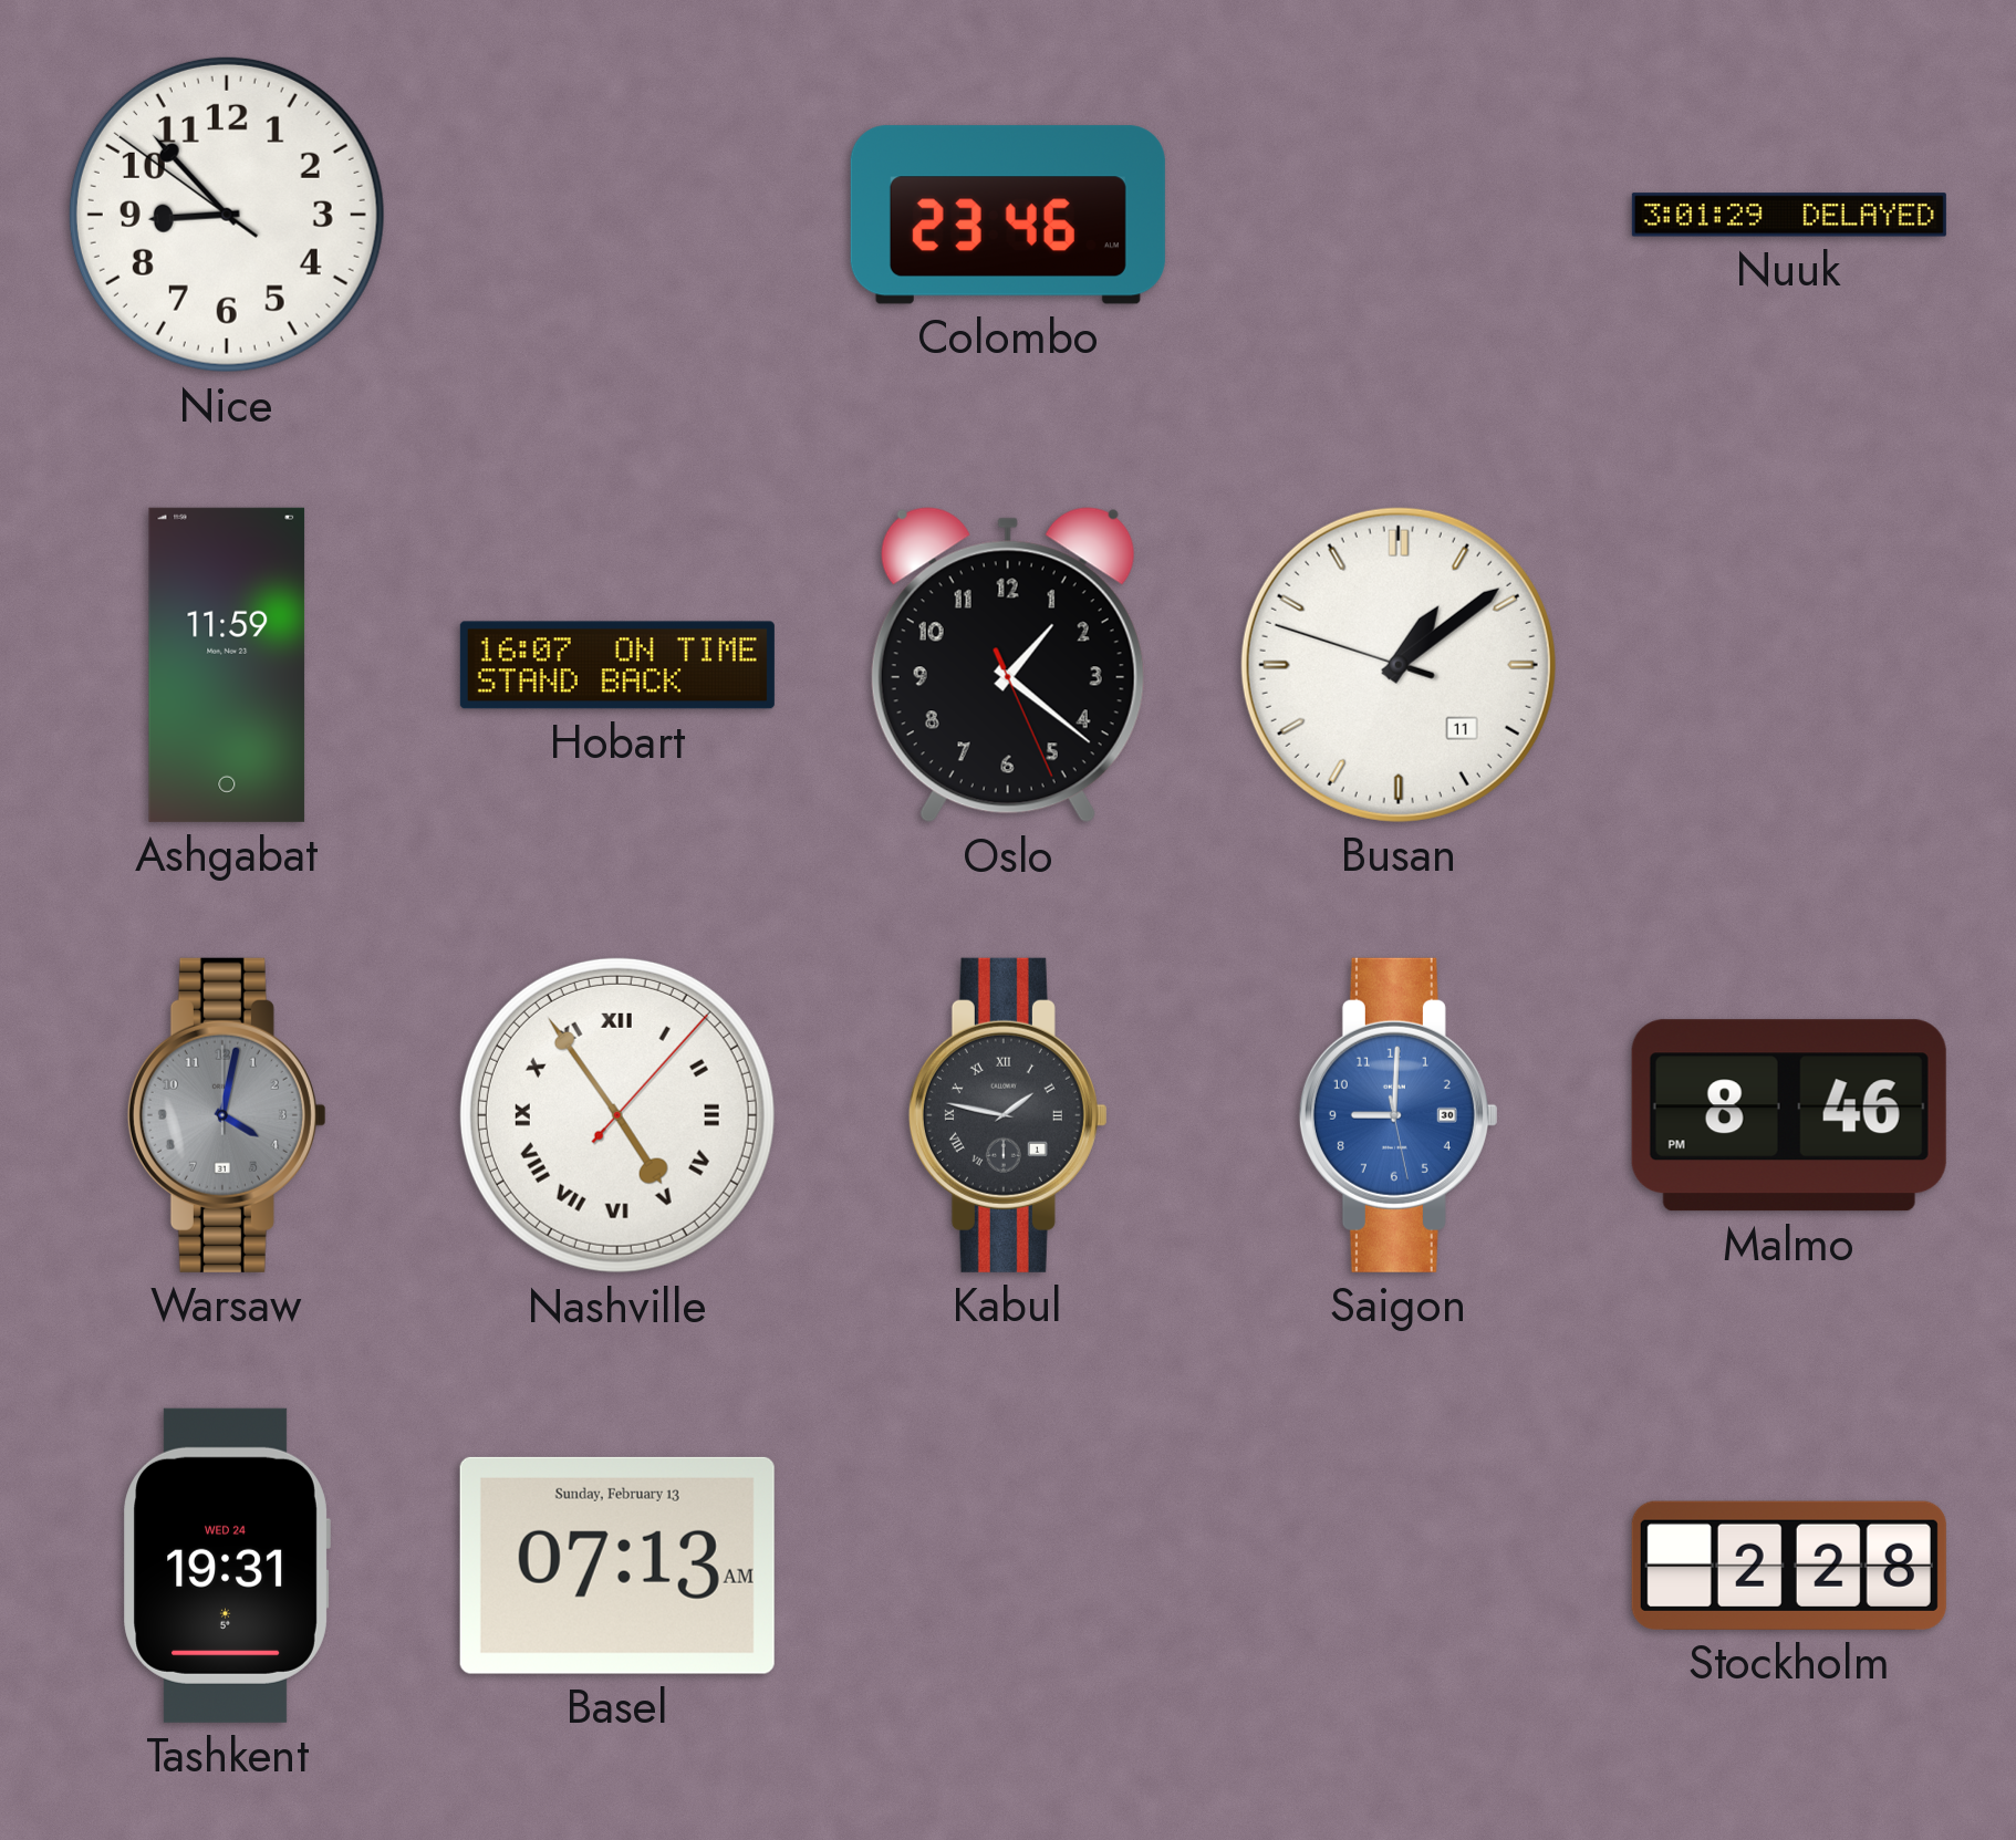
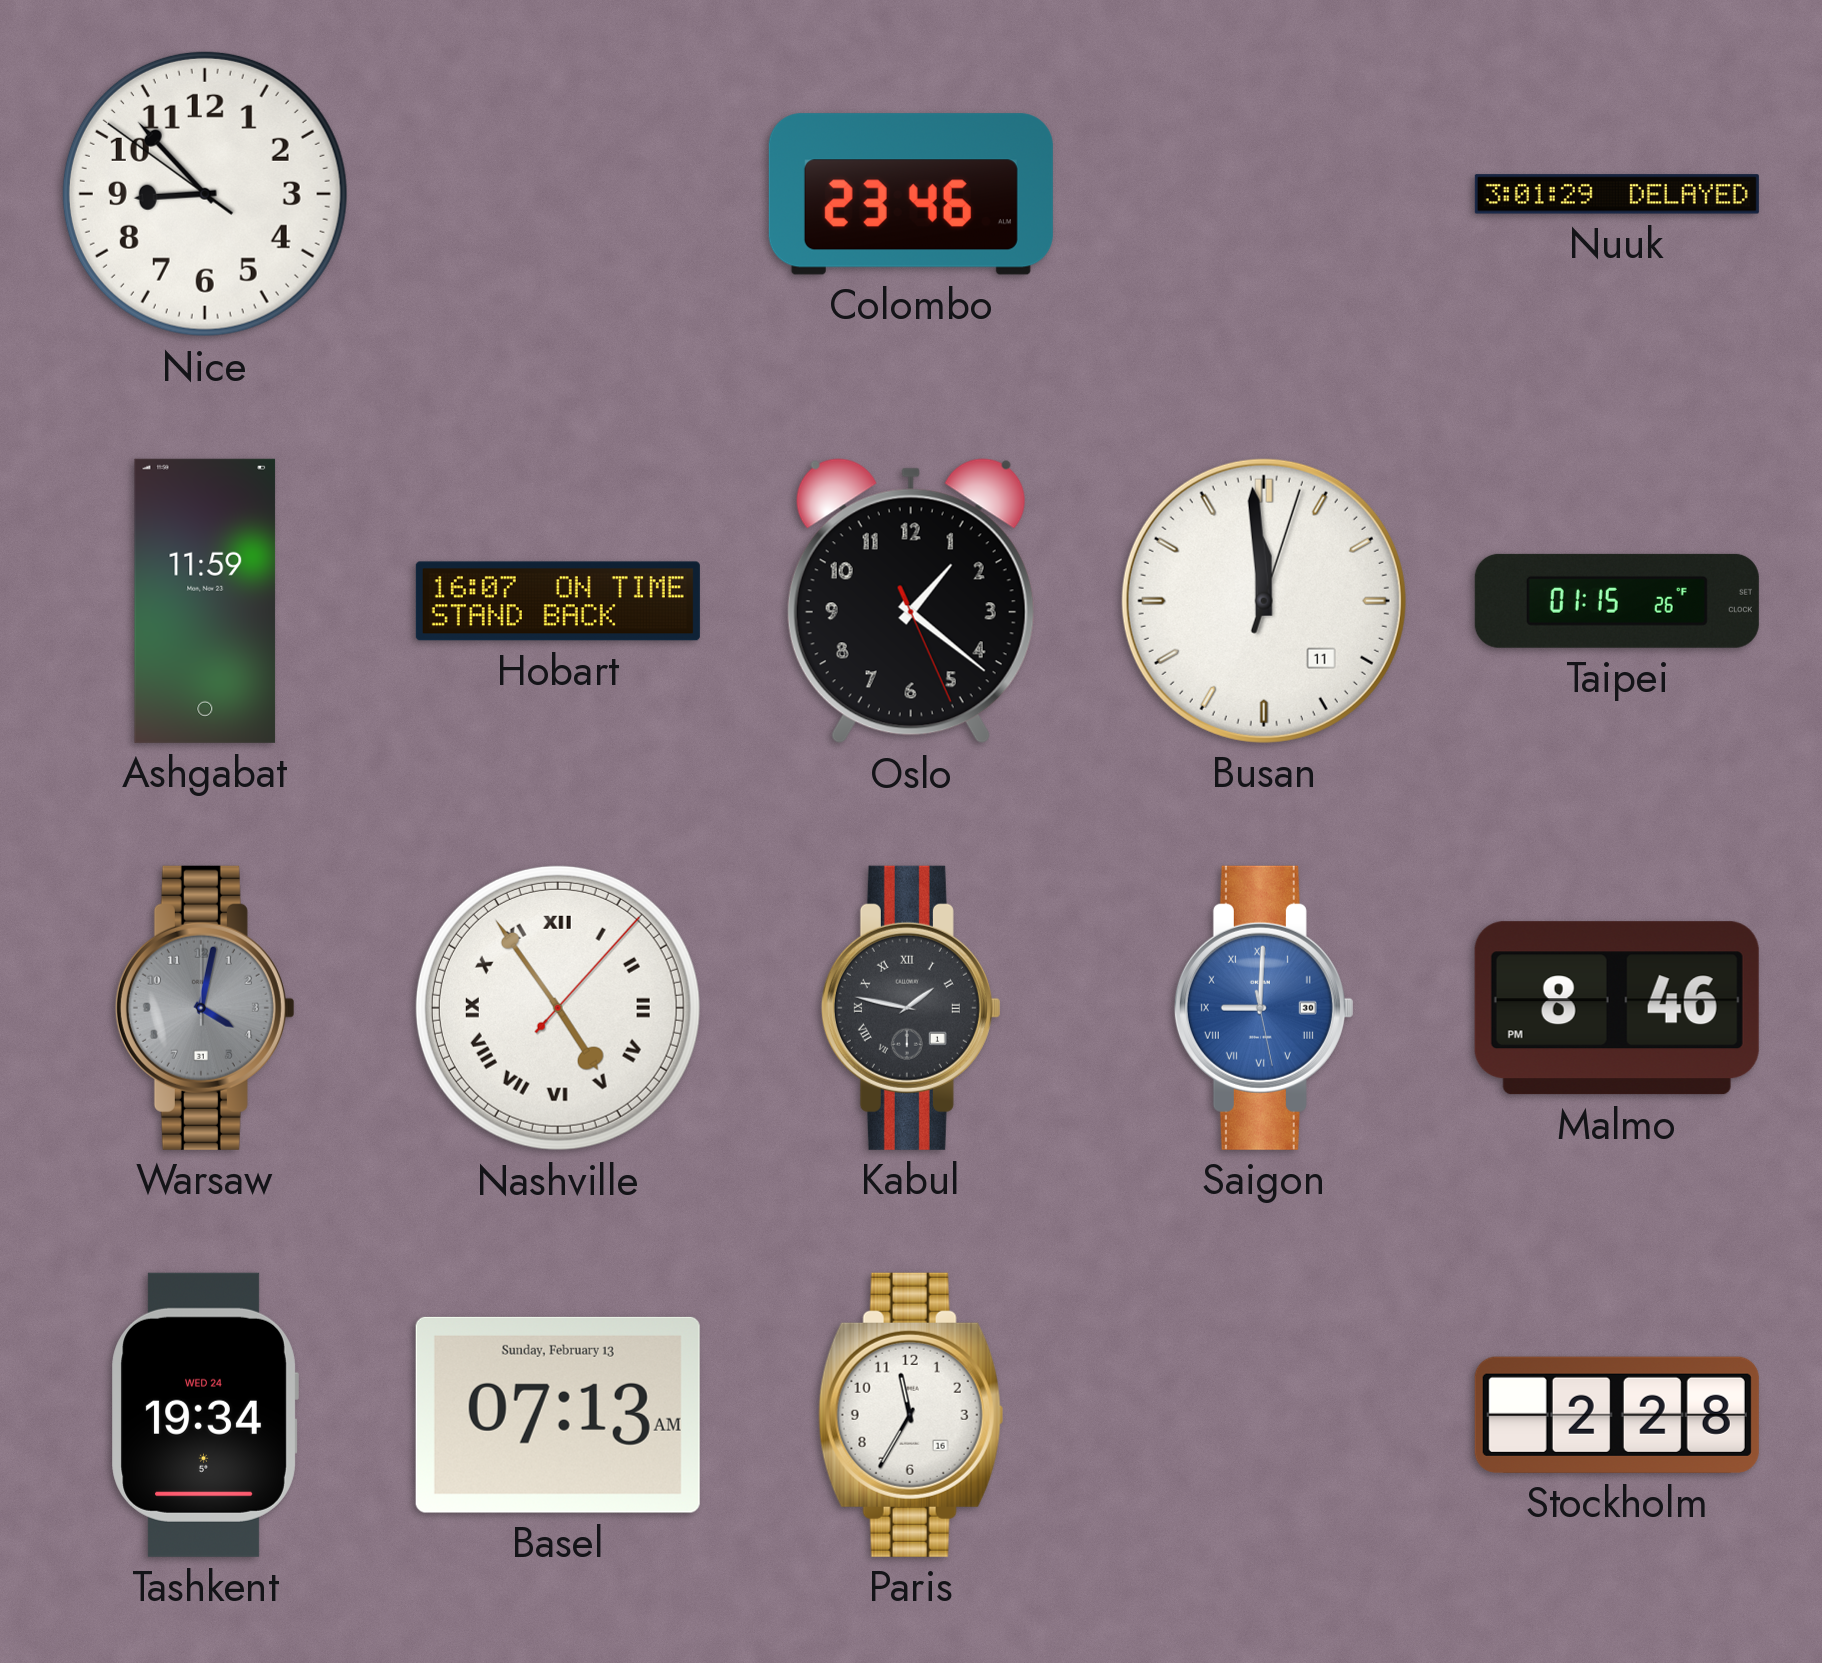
Busan: 1:08 -> 11:59 (1264, 601)
Taipei: none -> 01:15 (1617, 601)
Saigon numerals: Arabic -> Roman (1264, 1008)
Tashkent: 19:31 -> 19:34 (205, 1415)
Paris: none -> 11:35 (911, 1415)
